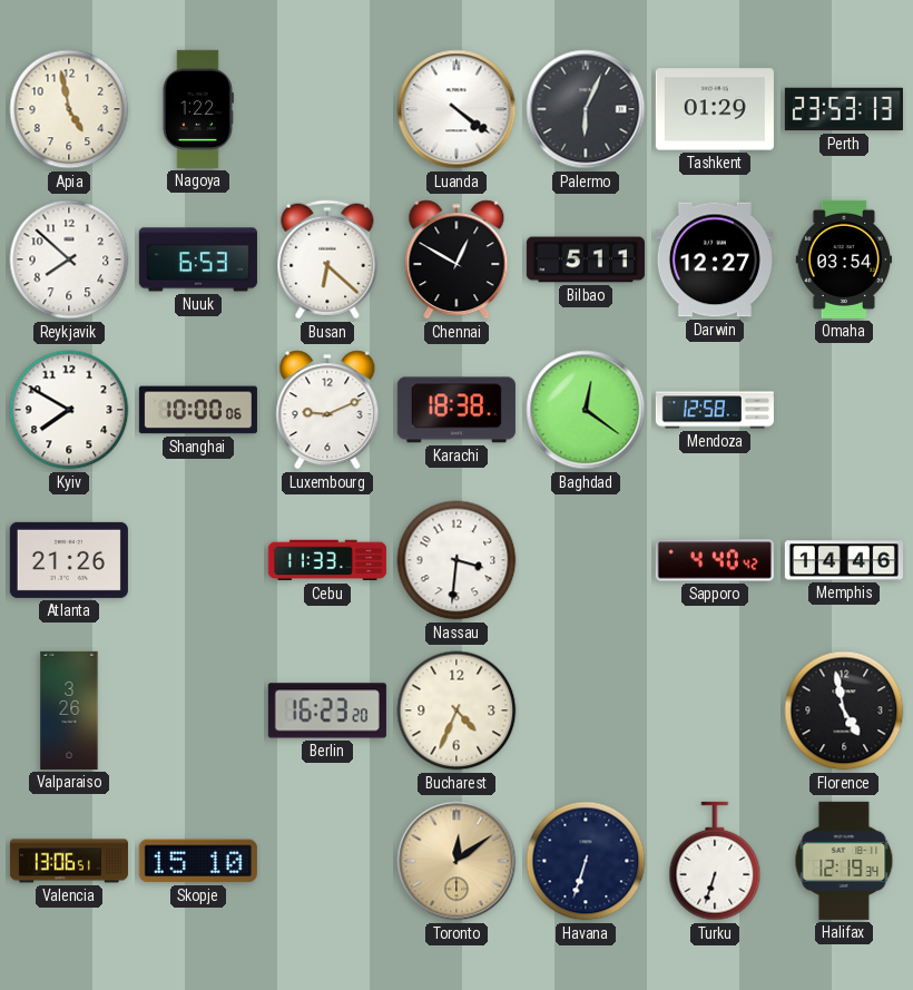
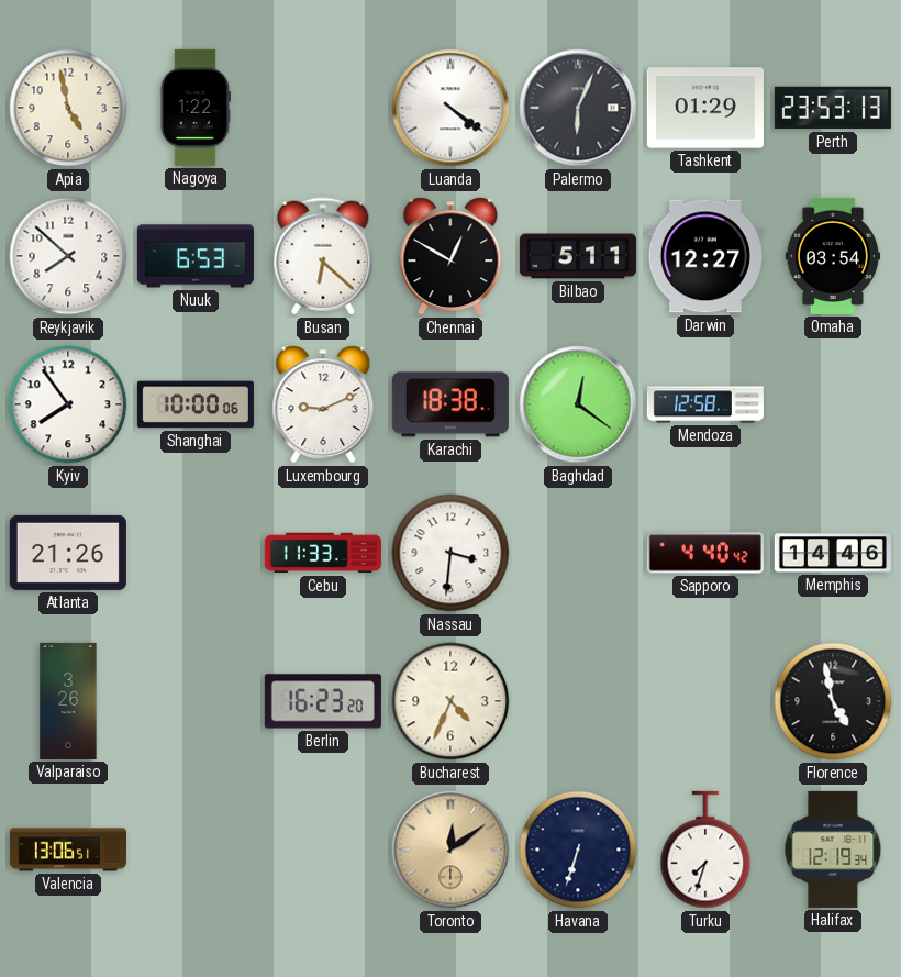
Kyiv: 7:50 -> 7:54 (68, 404)
Skopje: 15:10 -> none (198, 861)
Turku: 6:33 -> 7:33 (705, 850)
